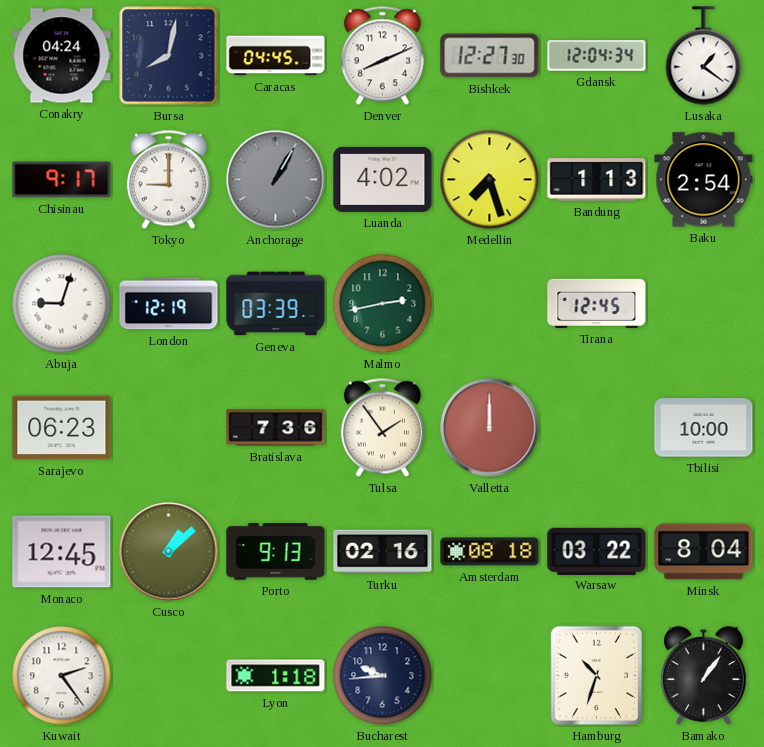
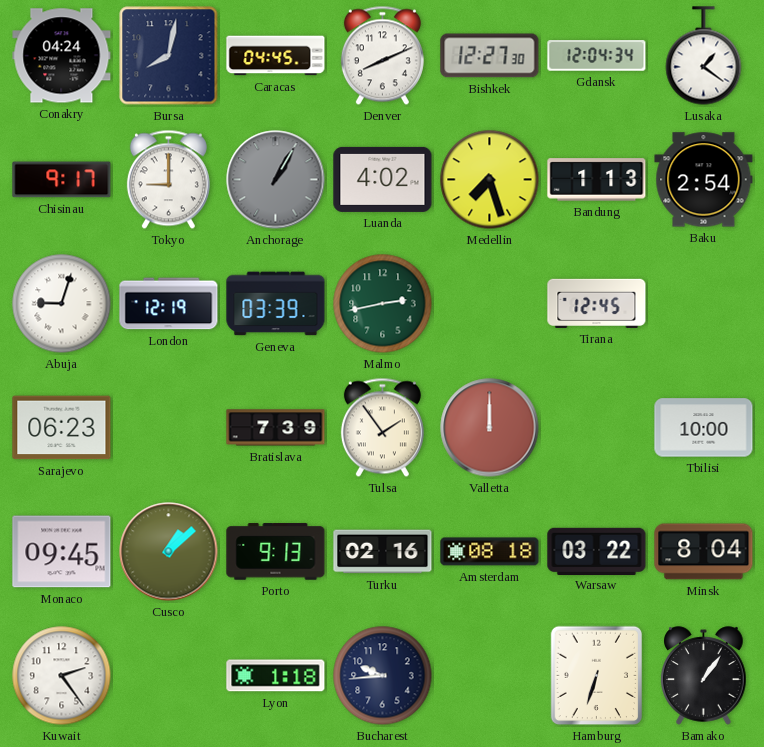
Bratislava: 7:36 -> 7:39 (276, 428)
Monaco: 12:45 -> 09:45 (62, 552)
Hamburg: 10:33 -> 6:33 (597, 676)
